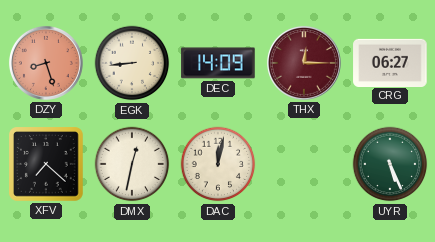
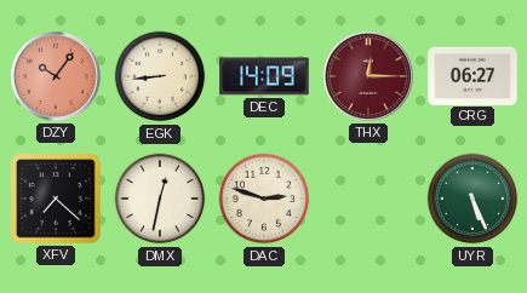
DZY: 8:27 -> 10:06 (56, 76)
DAC: 12:02 -> 2:48 (264, 199)
